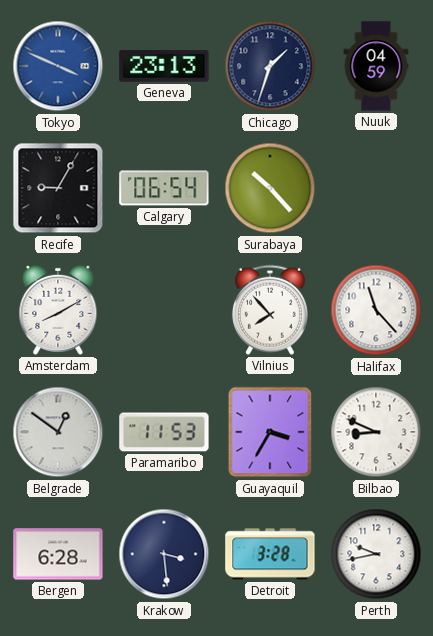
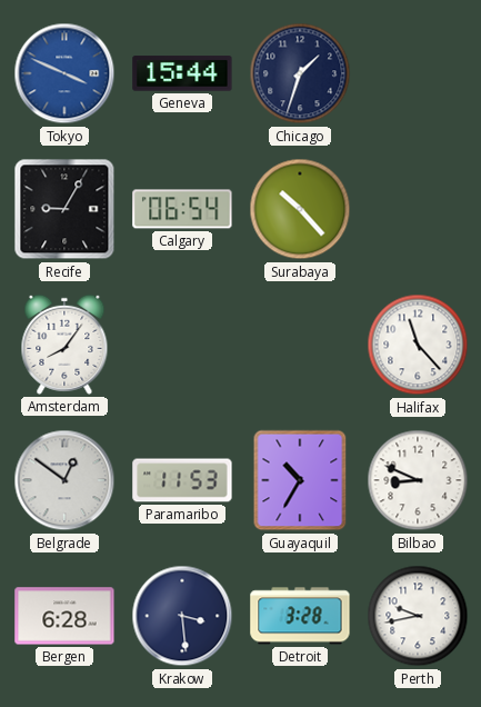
Geneva: 23:13 -> 15:44 (182, 73)
Nuuk: 04:59 -> none (376, 66)
Amsterdam: 8:10 -> 8:06 (64, 345)
Vilnius: 7:53 -> none (270, 310)
Guayaquil: 3:35 -> 10:35 (300, 480)
